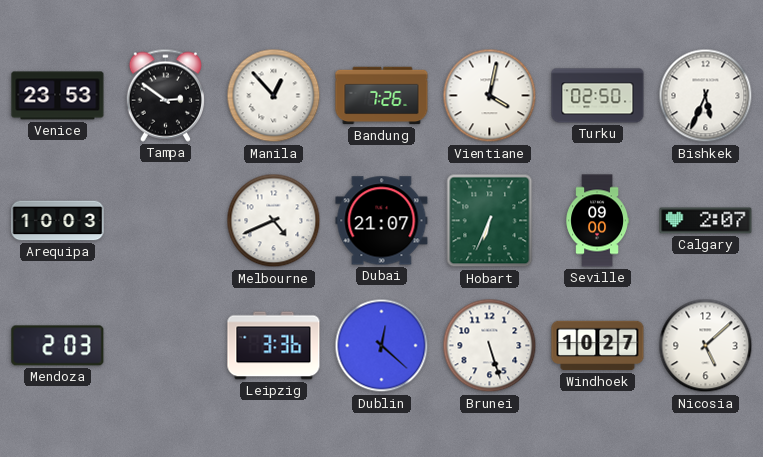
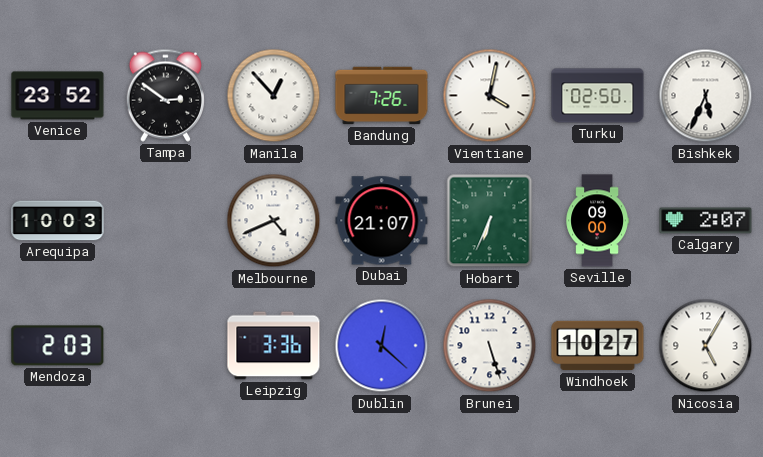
Venice: 23:53 -> 23:52 (58, 96)
Nicosia: 5:08 -> 5:05 (706, 346)
